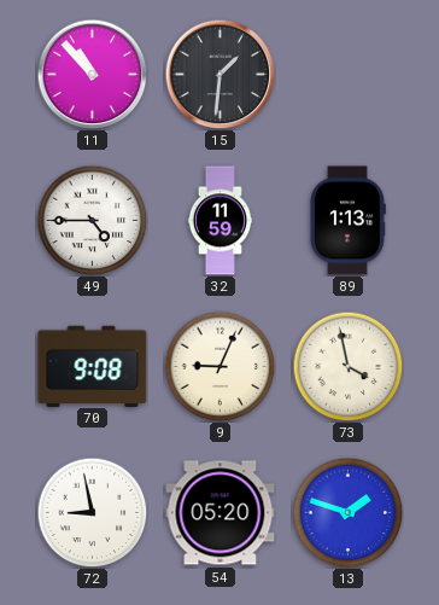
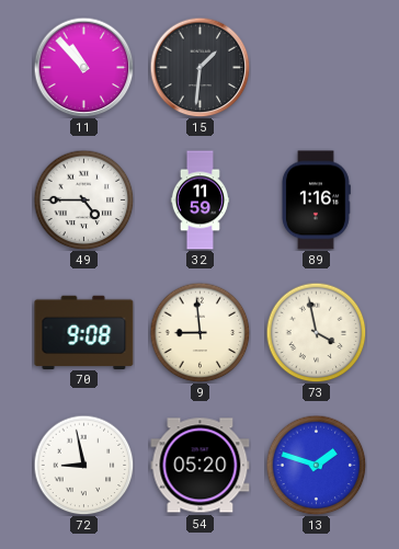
89: 1:13 -> 1:16 (317, 201)
9: 9:04 -> 8:59 (200, 332)
